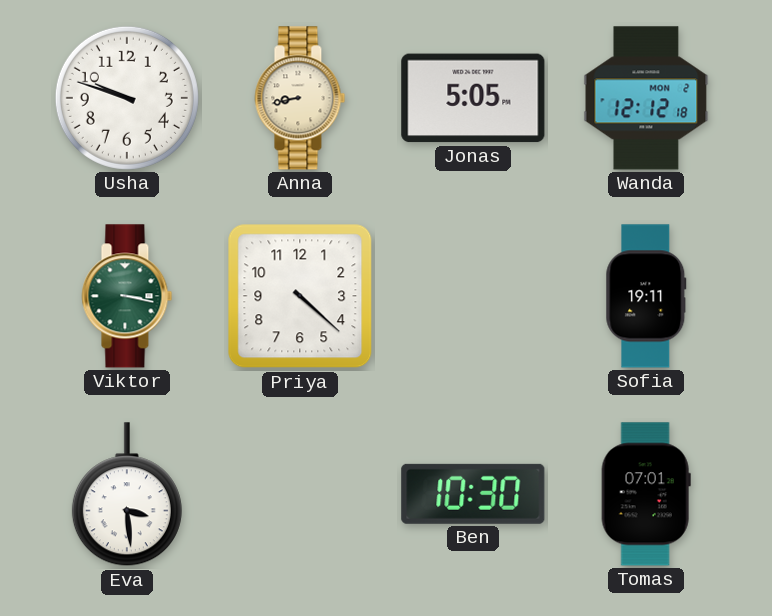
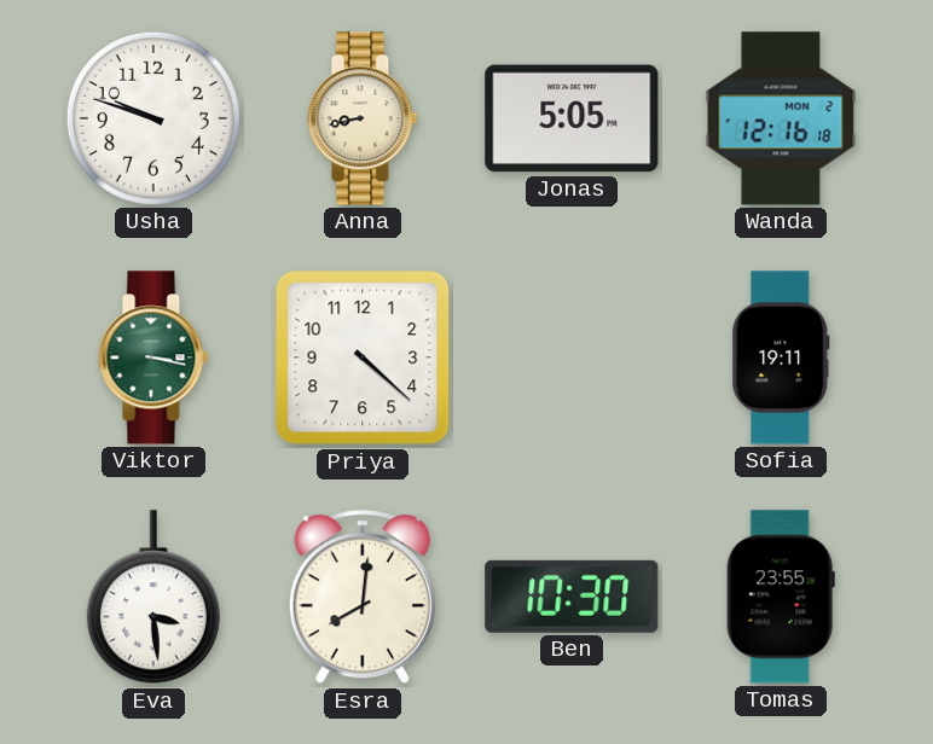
Wanda: 12:12 -> 12:16 (781, 118)
Esra: none -> 8:01 (363, 598)
Tomas: 07:01 -> 23:55 (781, 597)
